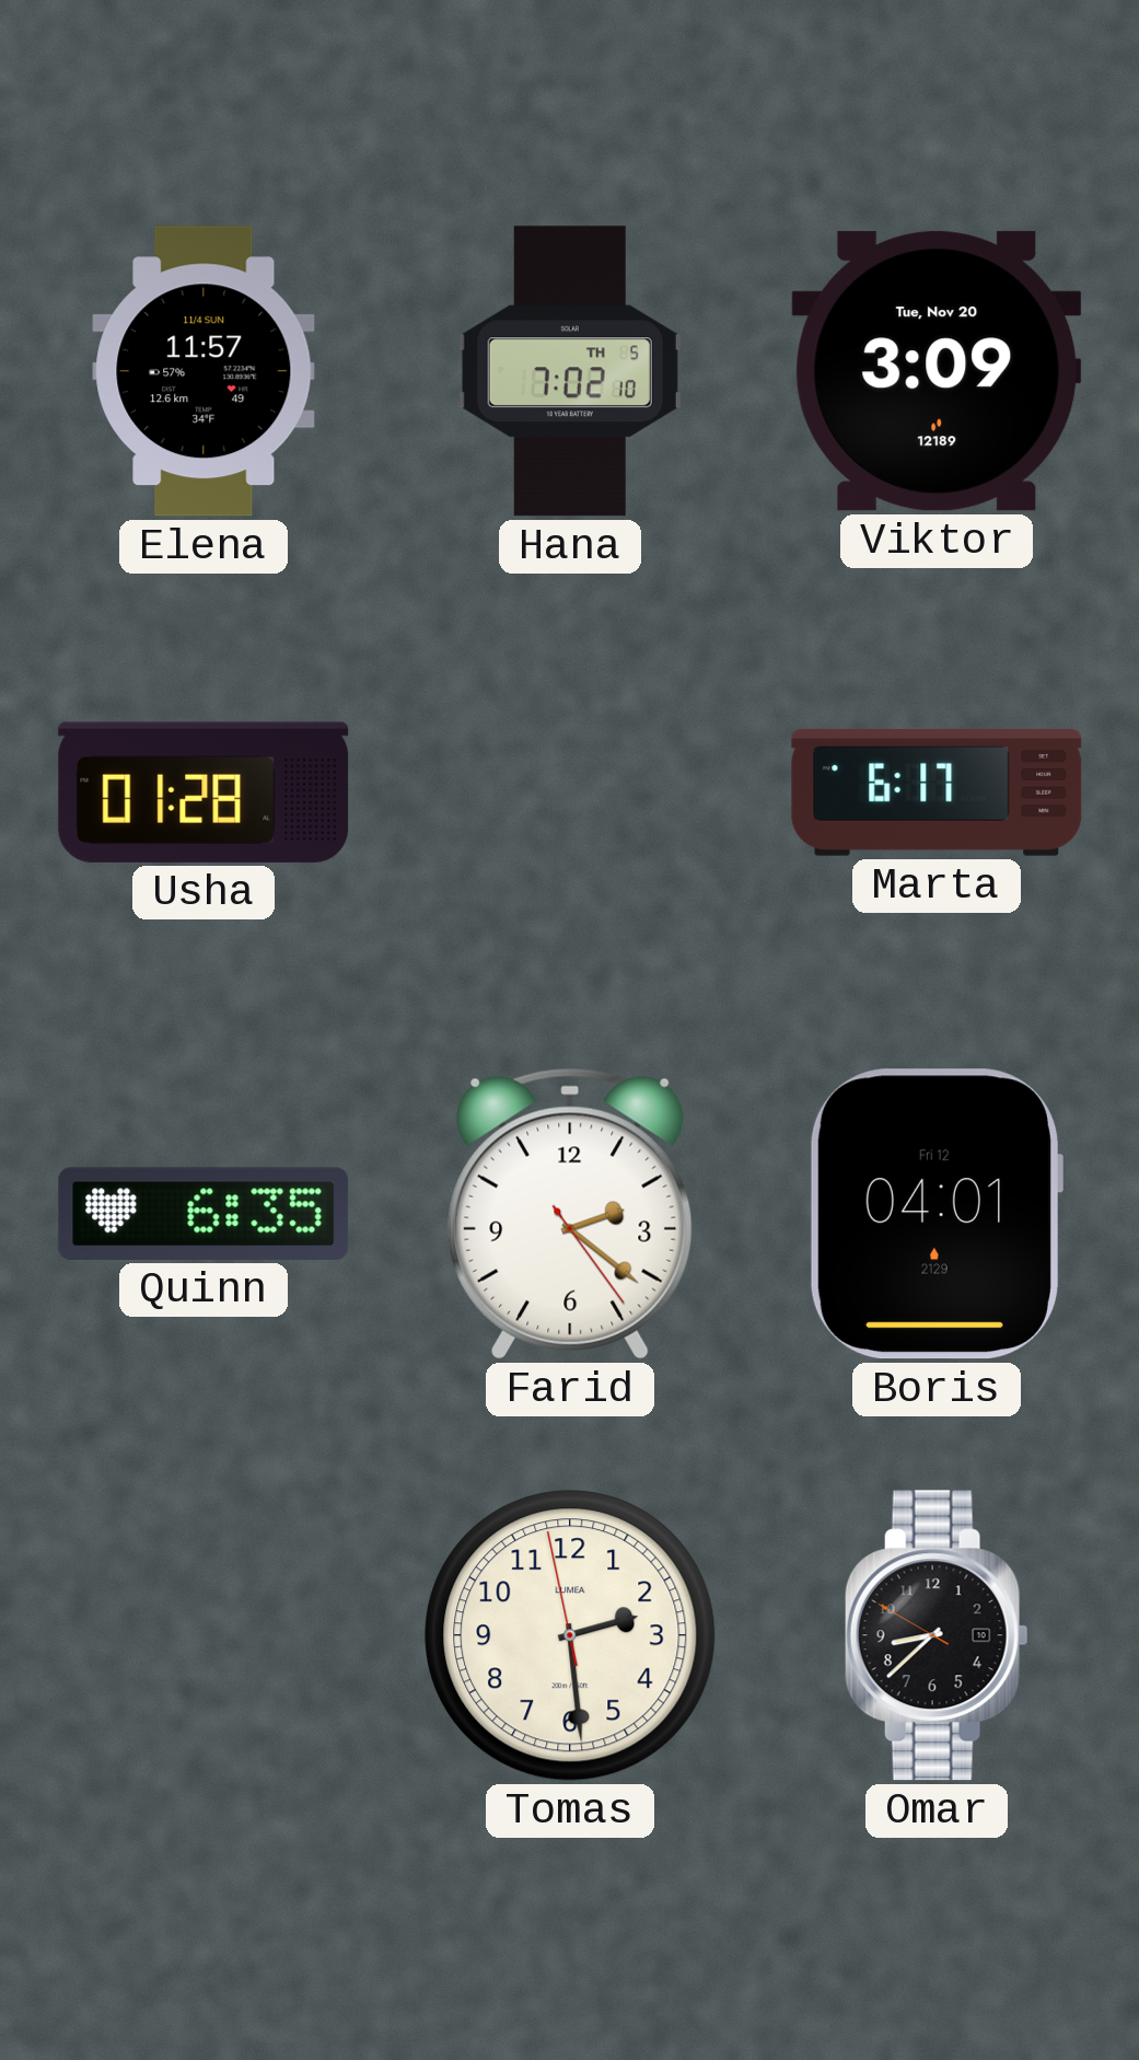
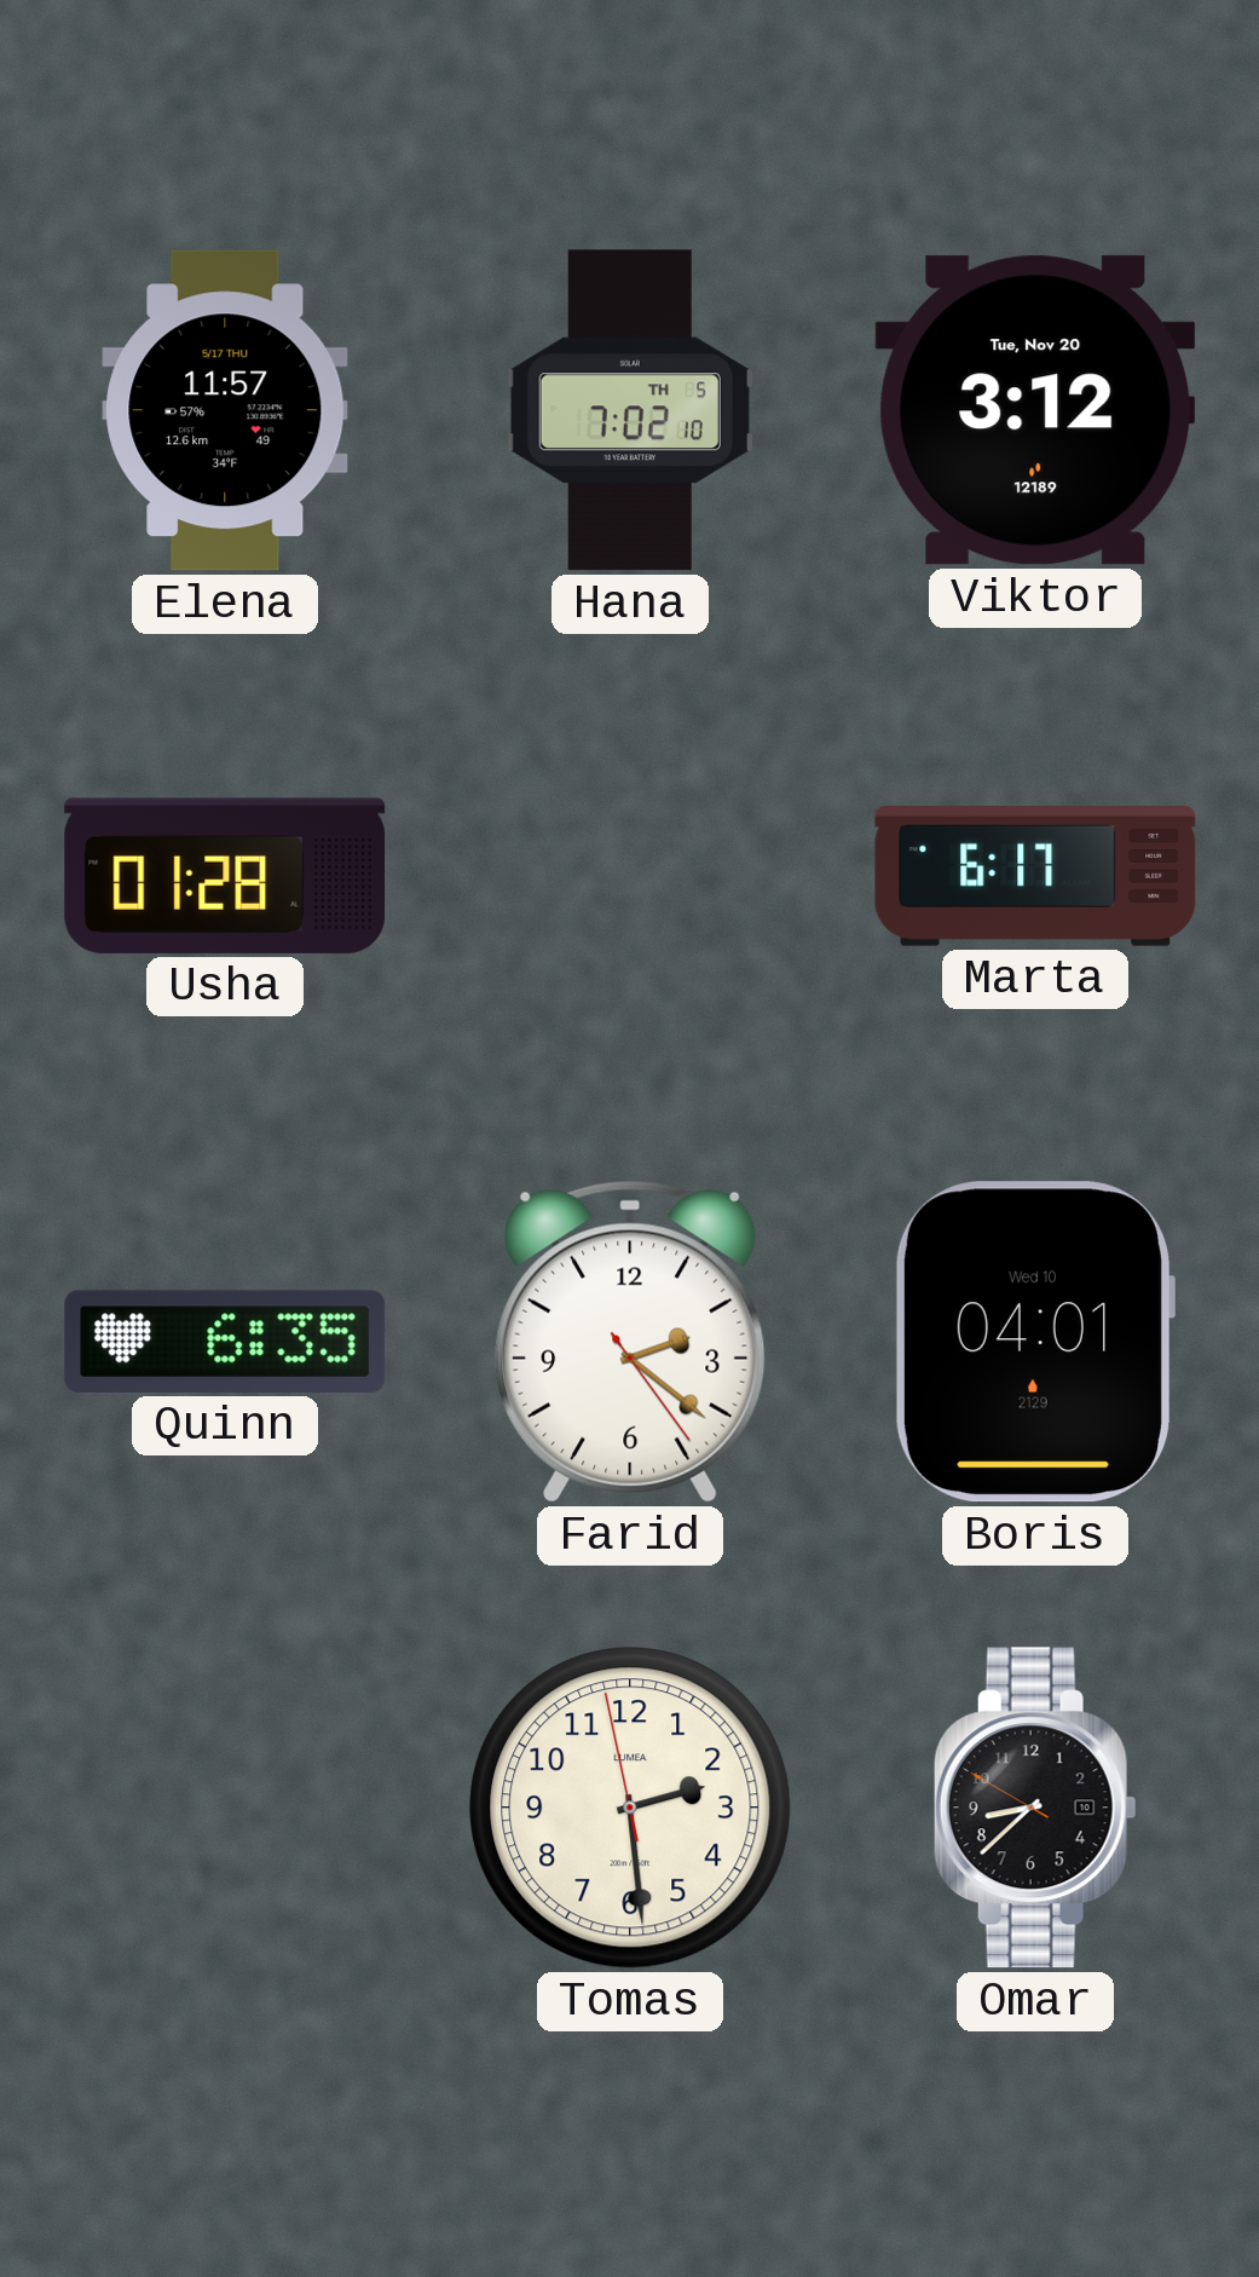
Elena date: 11/4 SUN -> 5/17 THU (225, 410)
Viktor: 3:09 -> 3:12 (1035, 410)
Boris date: Fri 12 -> Wed 10 (1034, 1342)
